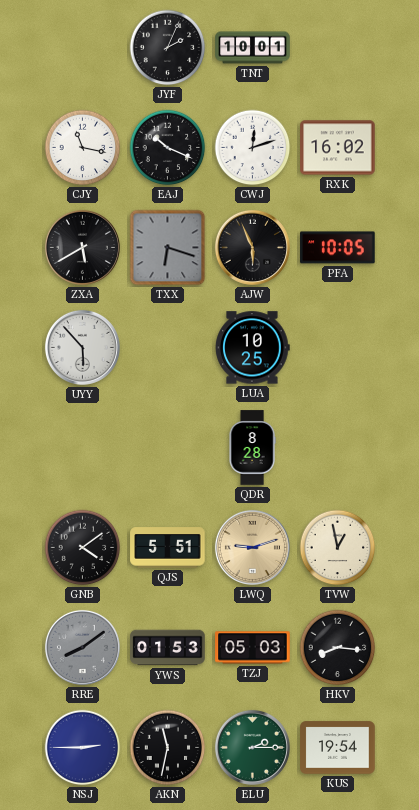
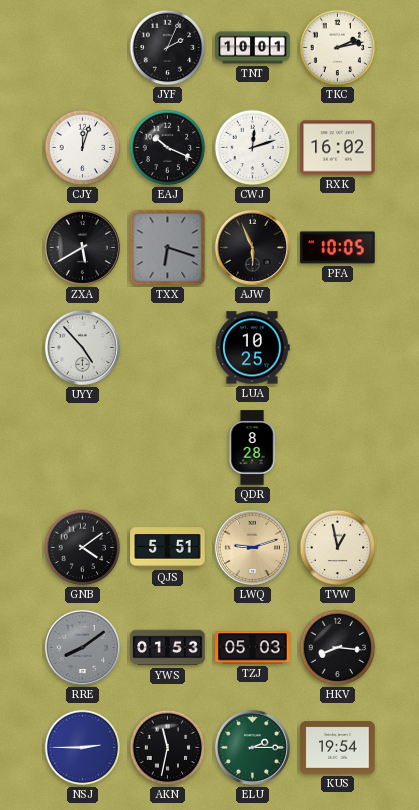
TKC: none -> 2:13 (338, 48)
CJY: 11:17 -> 12:03 (83, 148)
UYY: 5:53 -> 4:53 (82, 347)
